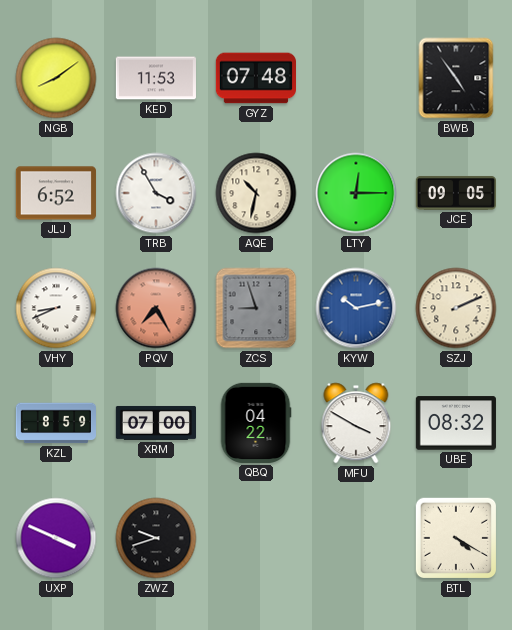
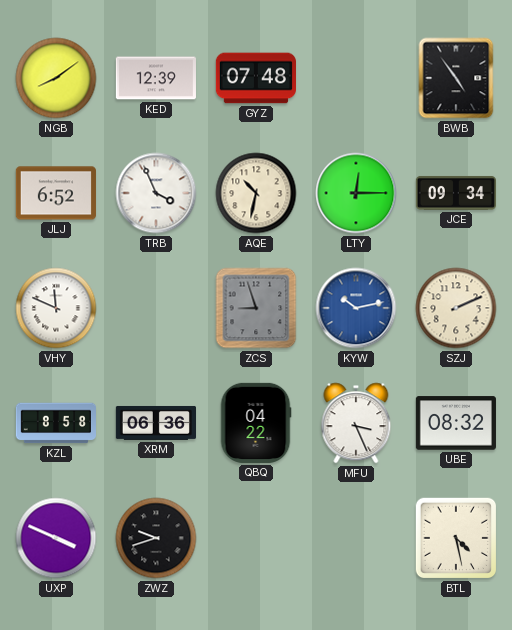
KED: 11:53 -> 12:39 (156, 78)
TRB: 3:55 -> 3:56 (156, 193)
JCE: 09:05 -> 09:34 (455, 193)
VHY: 8:41 -> 11:49 (56, 308)
PQV: 7:25 -> none (156, 308)
KZL: 8:59 -> 8:58 (55, 423)
XRM: 07:00 -> 06:36 (155, 423)
MFU: 3:50 -> 3:26 (356, 423)
BTL: 4:20 -> 4:28 (456, 538)
